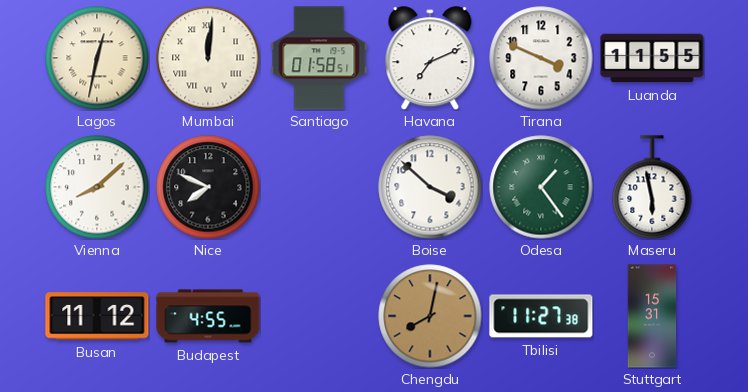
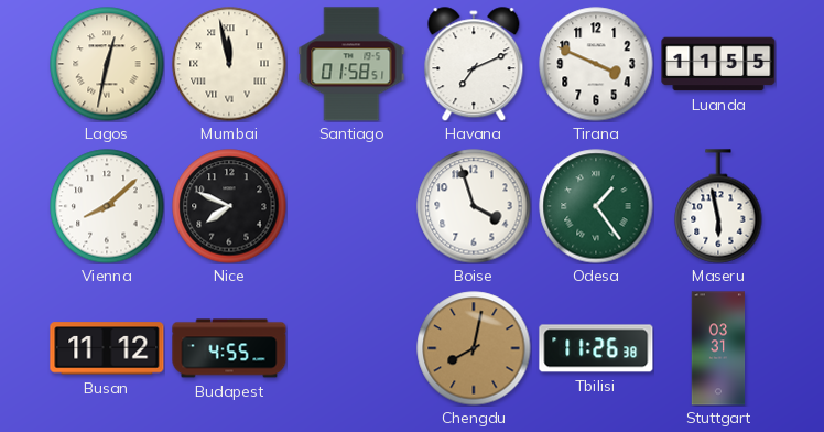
Mumbai: 12:01 -> 11:58 (229, 64)
Boise: 3:52 -> 3:57 (474, 206)
Tbilisi: 11:27 -> 11:26 (596, 348)
Stuttgart: 15:31 -> 03:31 (718, 348)
